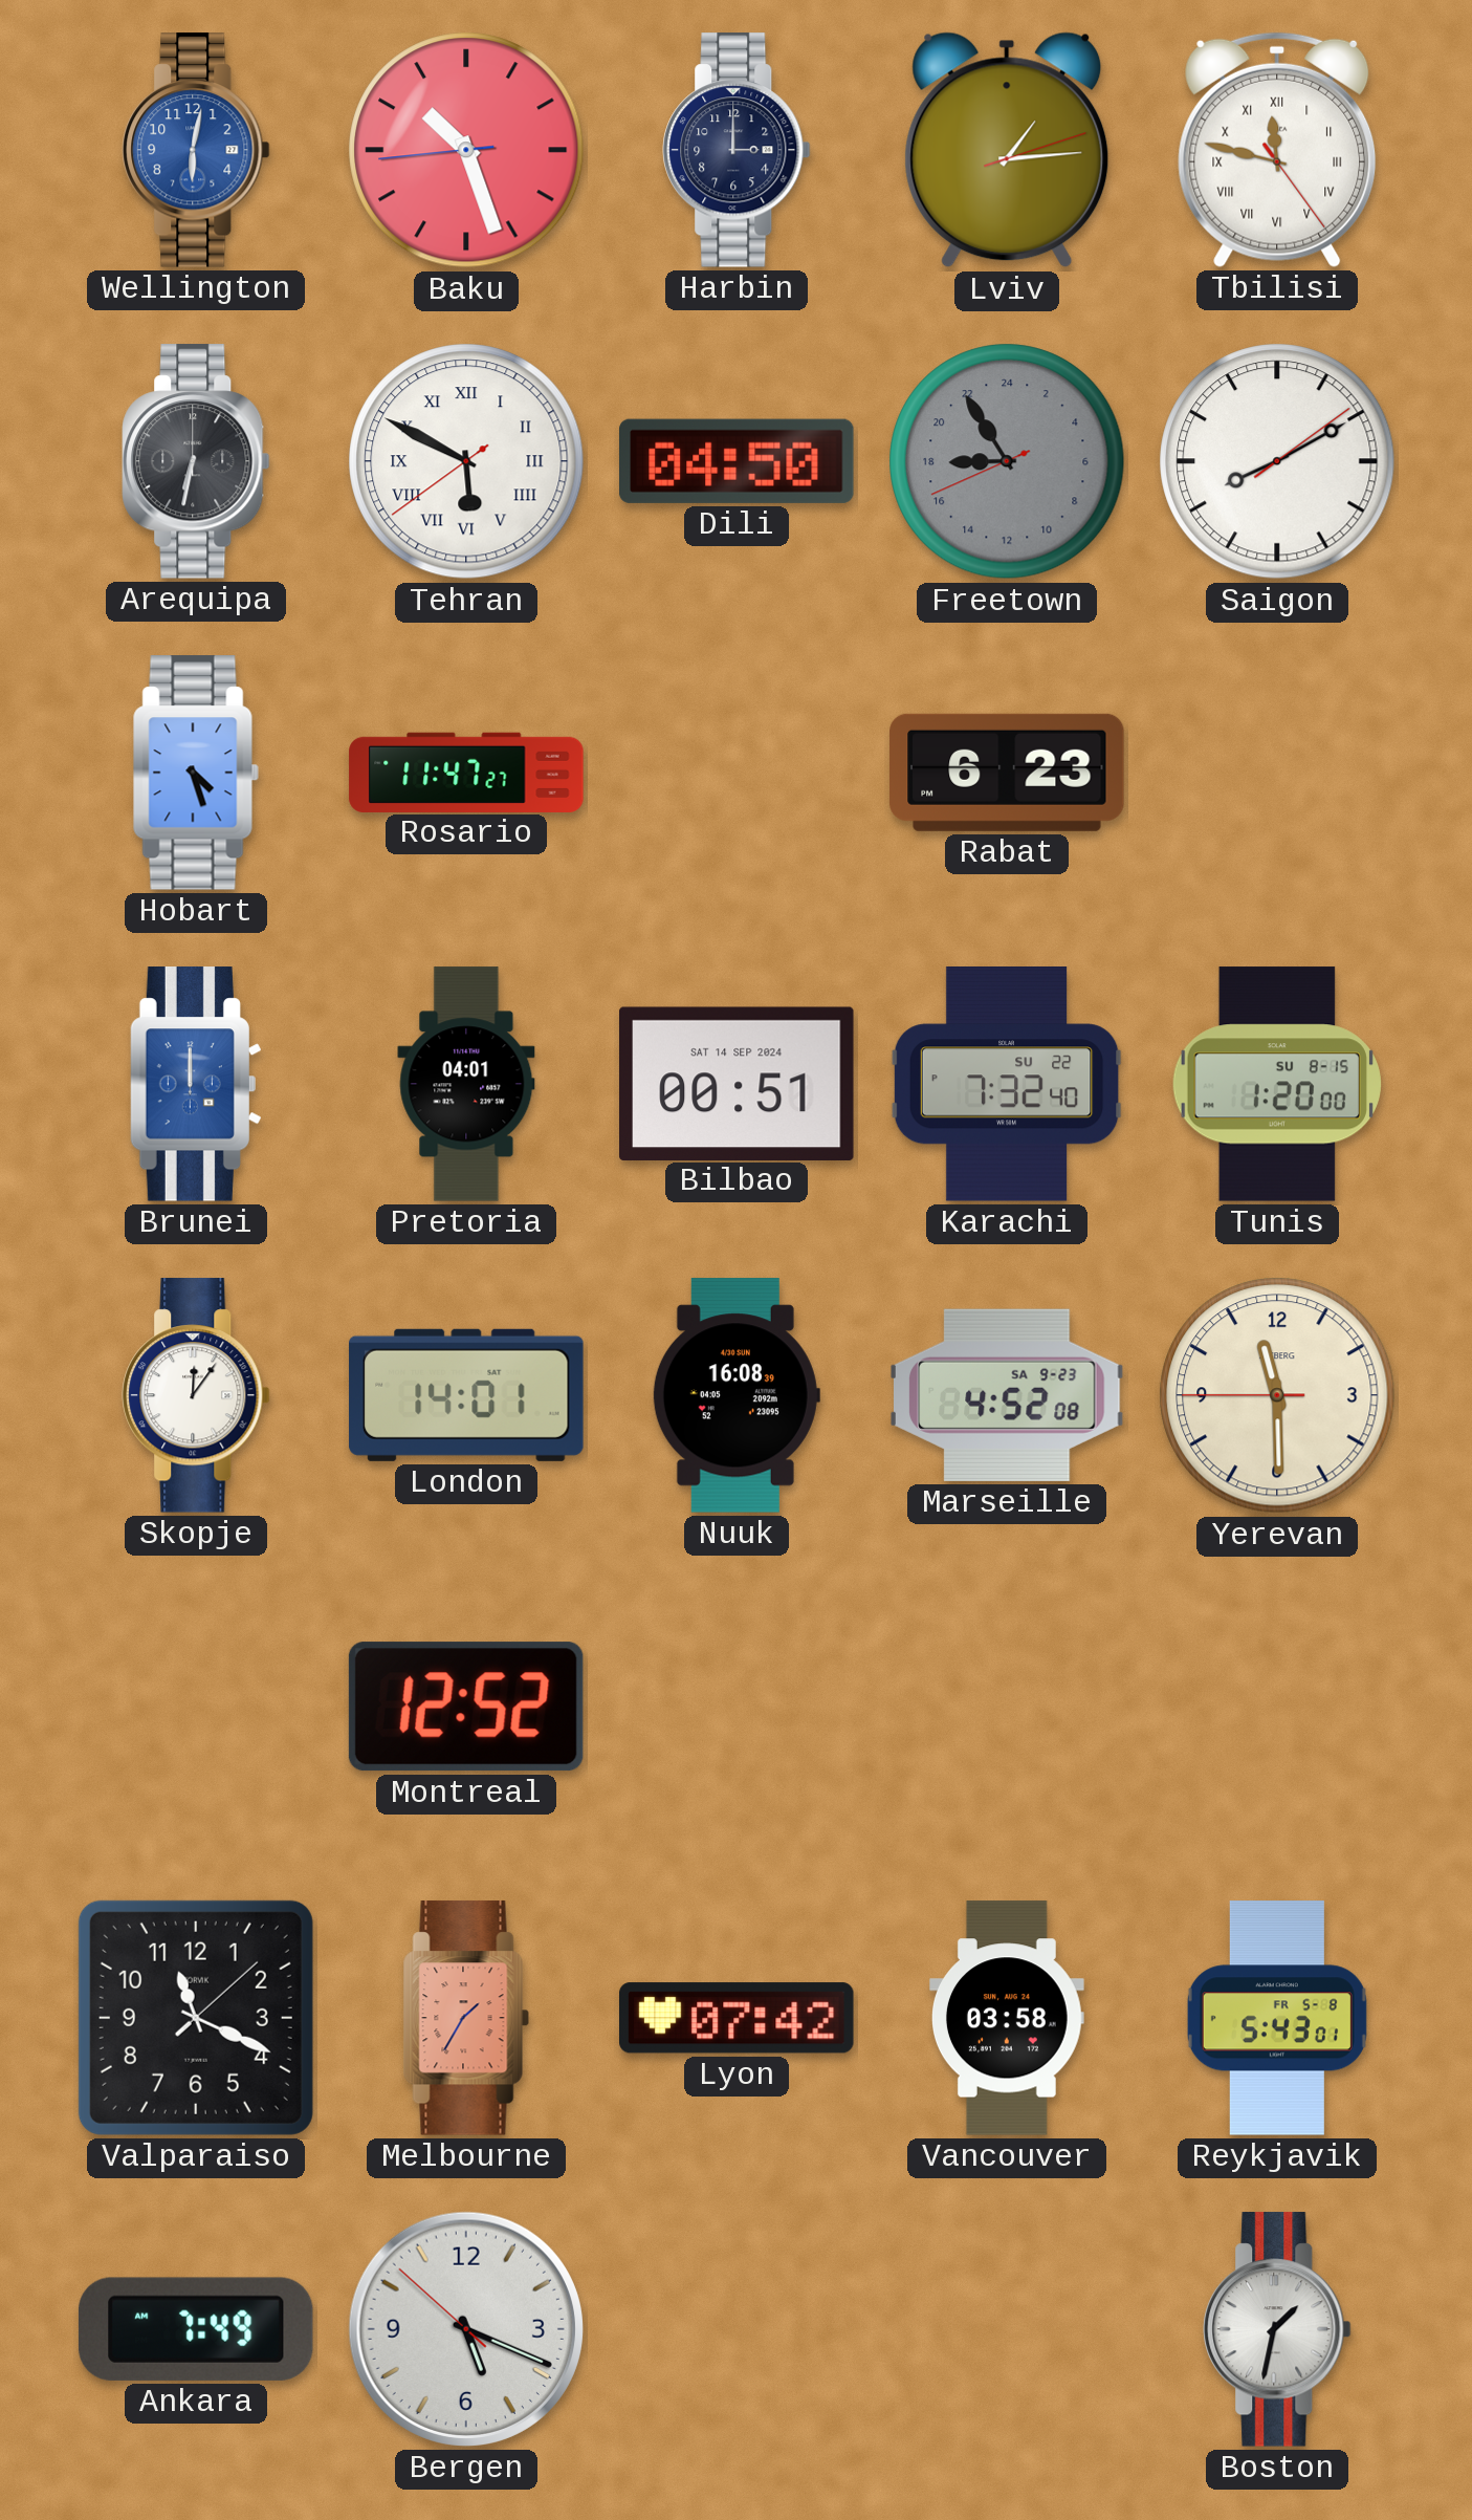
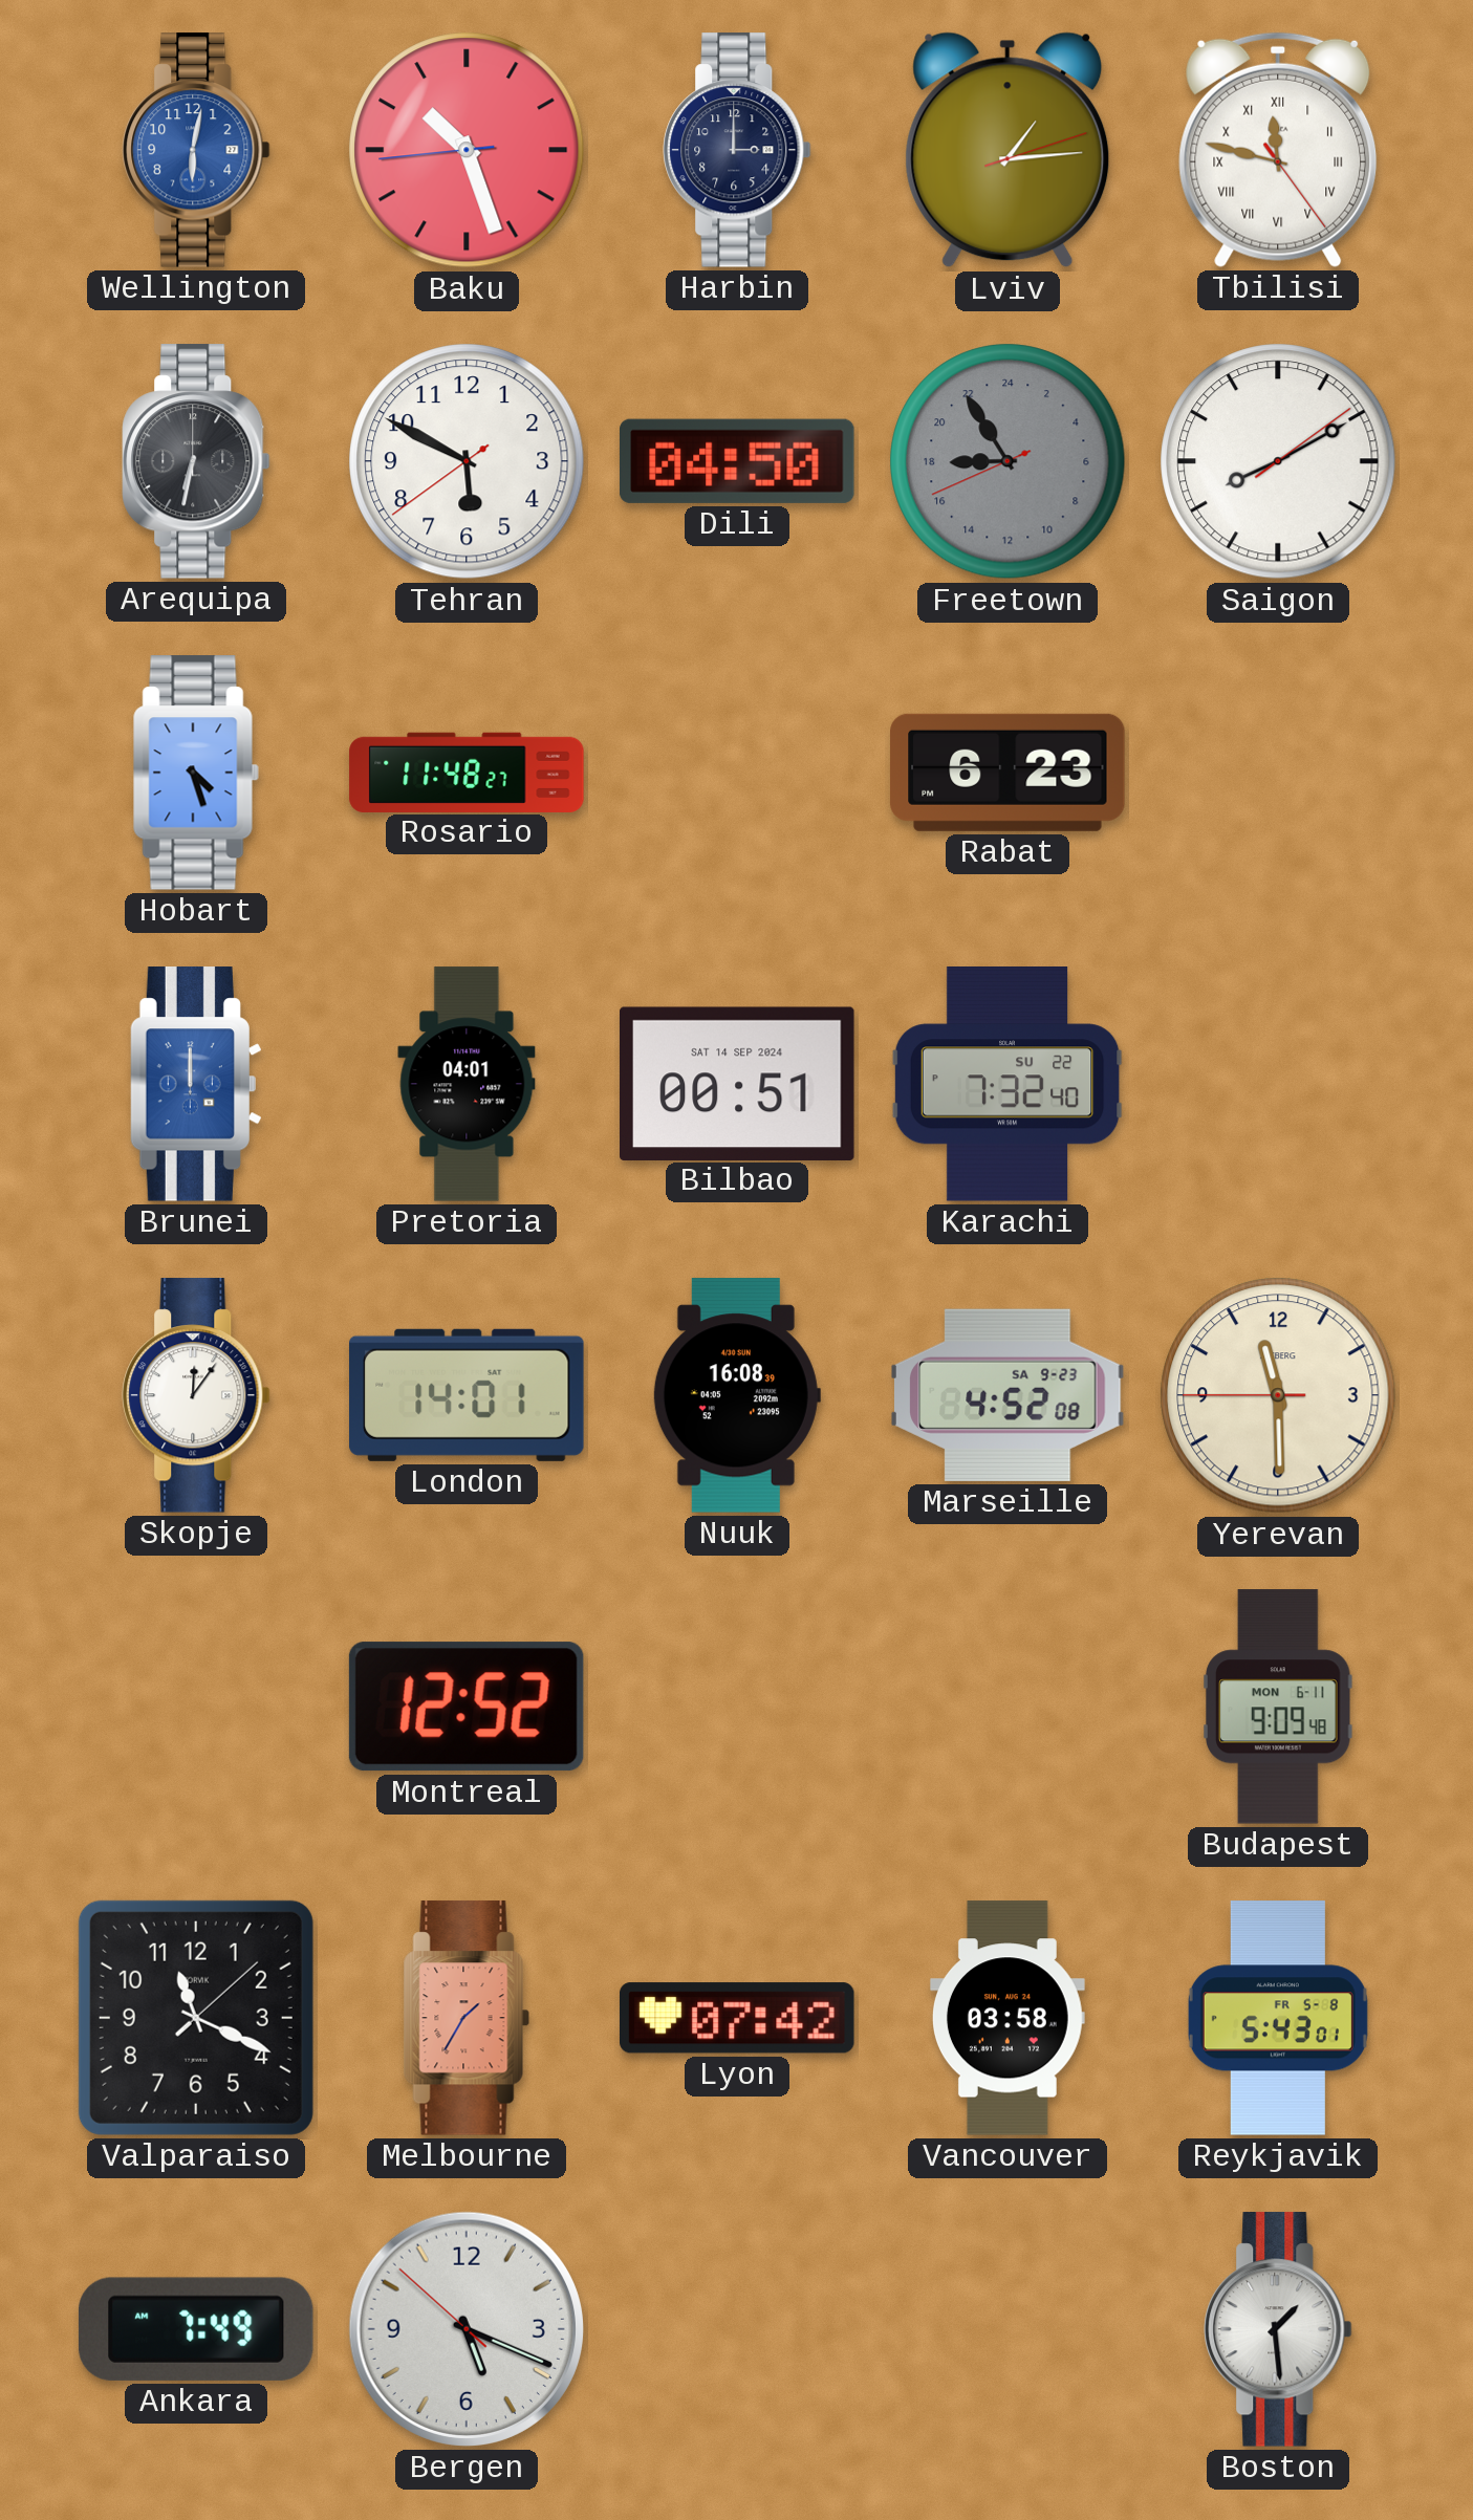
Tehran numerals: Roman -> Arabic (467, 461)
Rosario: 11:47 -> 11:48 (467, 772)
Tunis: 1:20 -> none (1277, 1084)
Budapest: none -> 9:09 (1278, 1707)
Boston: 1:32 -> 1:29 (1278, 2329)
